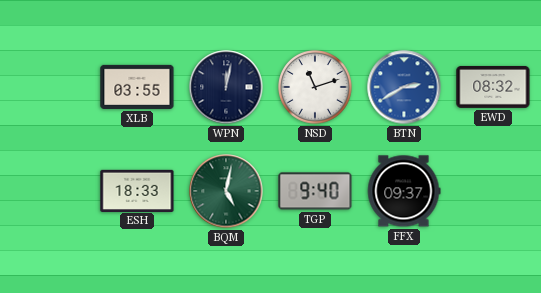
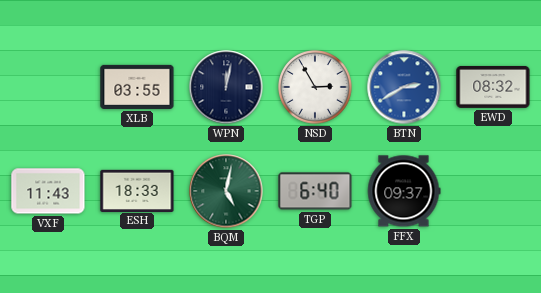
NSD: 11:12 -> 2:55 (315, 87)
VXF: none -> 11:43 (48, 191)
TGP: 9:40 -> 6:40 (315, 191)
